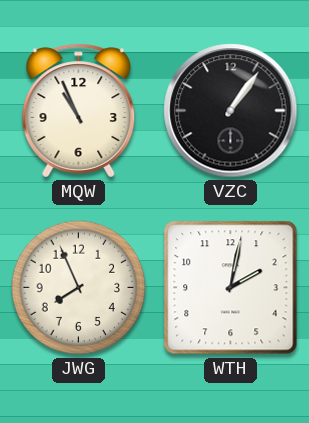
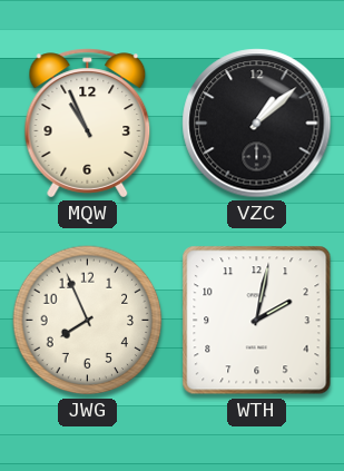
VZC: 1:06 -> 1:08 (257, 124)
